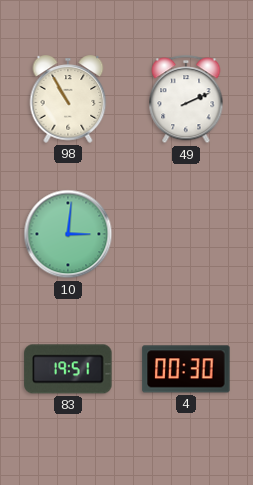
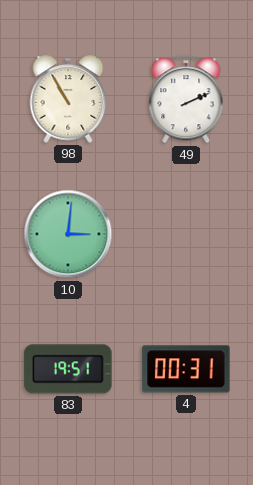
4: 00:30 -> 00:31 (186, 369)
